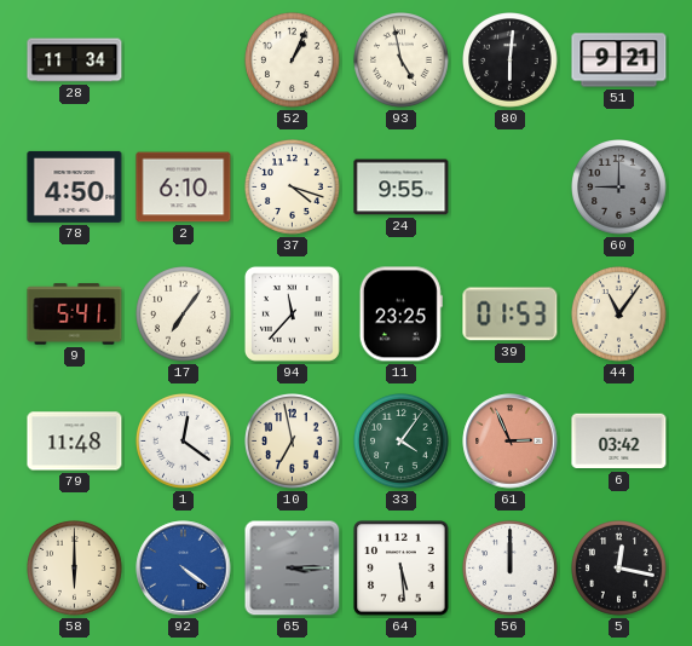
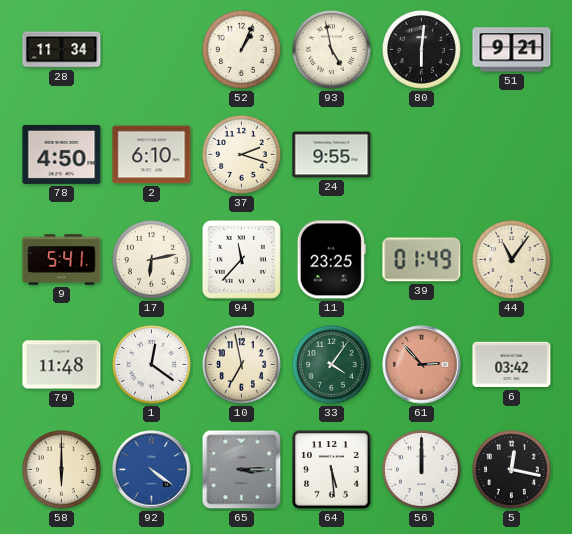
37: 4:18 -> 2:18 (242, 155)
60: 9:00 -> none (619, 188)
17: 7:06 -> 6:13 (152, 260)
39: 01:53 -> 01:49 (422, 260)
61: 2:56 -> 2:53 (422, 365)
